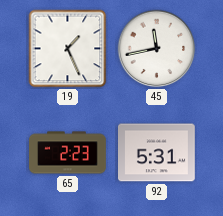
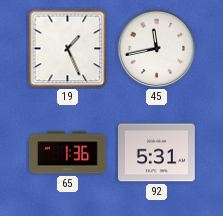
65: 2:23 -> 1:36 (68, 153)
